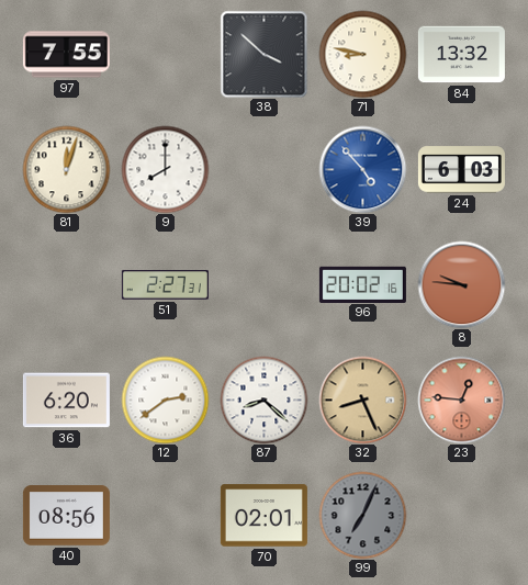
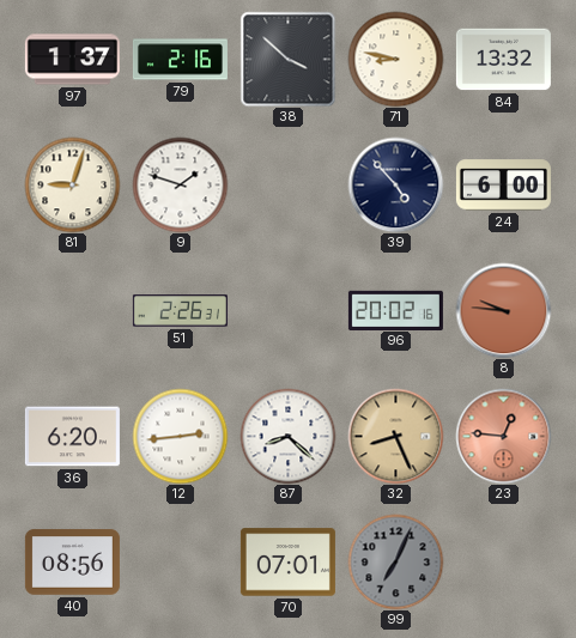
97: 7:55 -> 1:37 (72, 60)
79: none -> 2:16 (180, 60)
81: 12:03 -> 9:03 (72, 184)
9: 8:00 -> 1:48 (180, 184)
39 dial: blue -> navy (395, 184)
24: 6:03 -> 6:00 (503, 186)
51: 2:27 -> 2:26 (180, 311)
12: 2:39 -> 2:44 (180, 436)
70: 02:01 -> 07:01 (287, 563)
